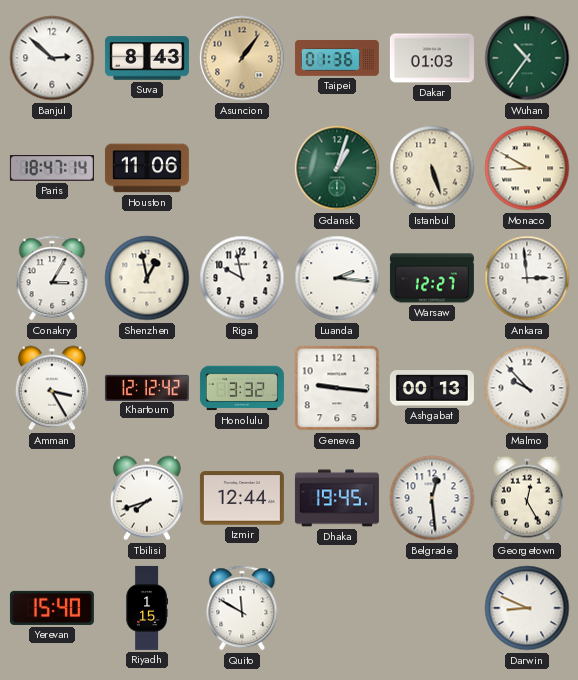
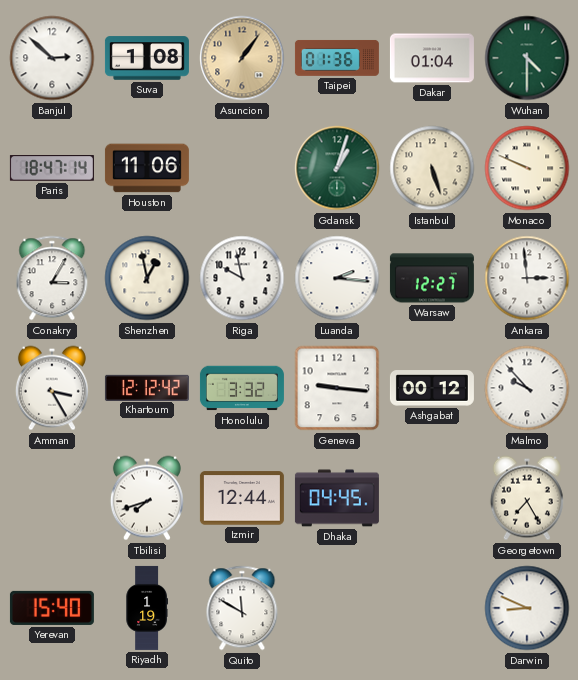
Suva: 8:43 -> 1:08 (147, 58)
Dakar: 01:03 -> 01:04 (432, 58)
Wuhan: 10:36 -> 4:30 (527, 58)
Monaco: 8:50 -> 9:49 (527, 168)
Ashgabat: 00:13 -> 00:12 (432, 388)
Dhaka: 19:45 -> 04:45 (337, 498)
Belgrade: 12:29 -> none (432, 498)
Georgetown: 12:25 -> 7:25 (527, 498)
Riyadh: 1:15 -> 1:19 (146, 608)
